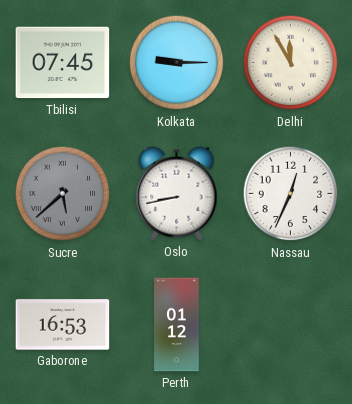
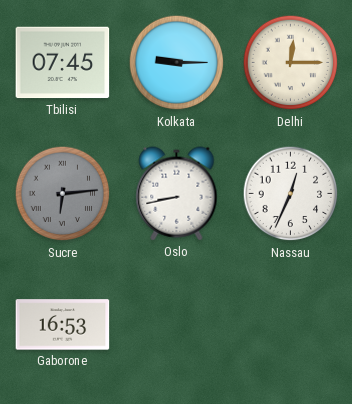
Delhi: 11:55 -> 12:15 (291, 63)
Sucre: 5:38 -> 6:14 (63, 194)
Perth: 01:12 -> none (177, 325)
